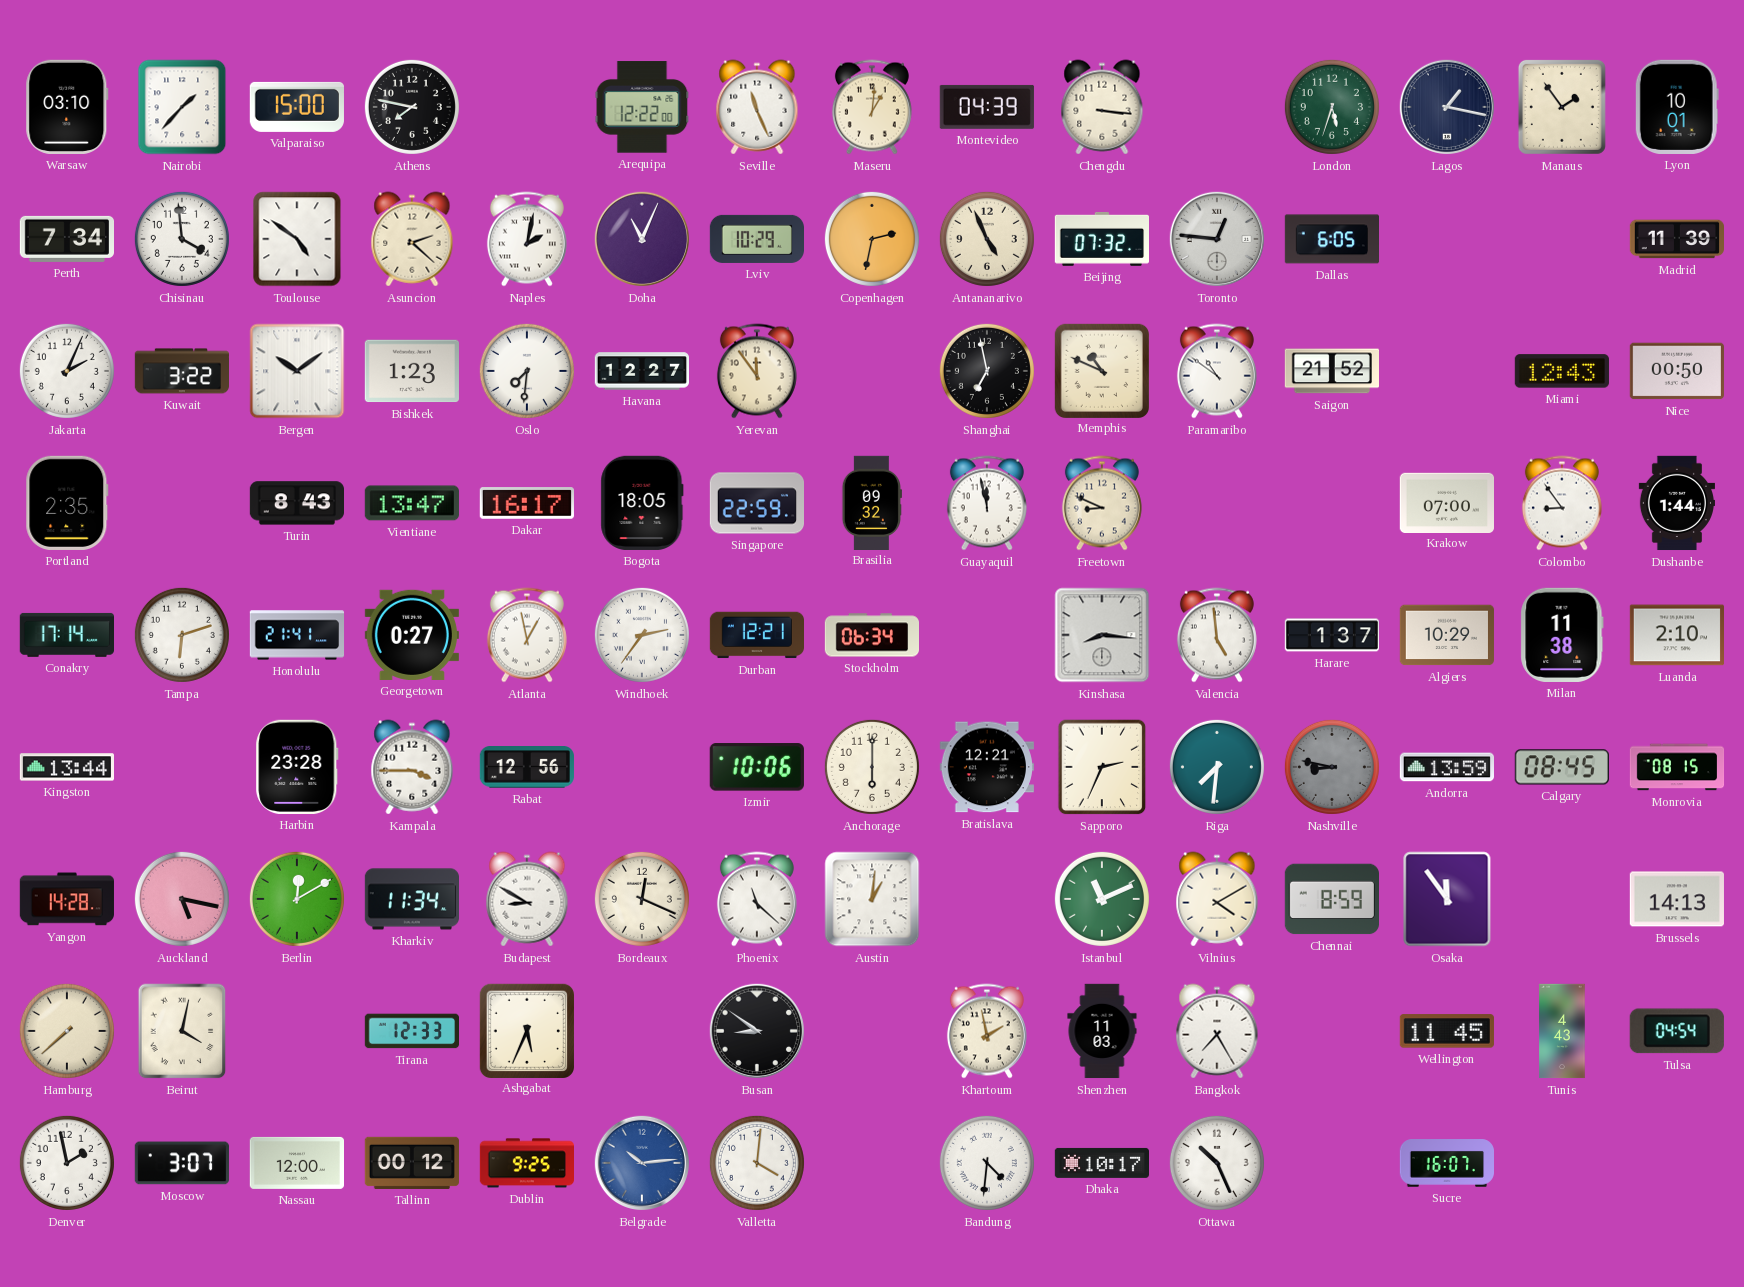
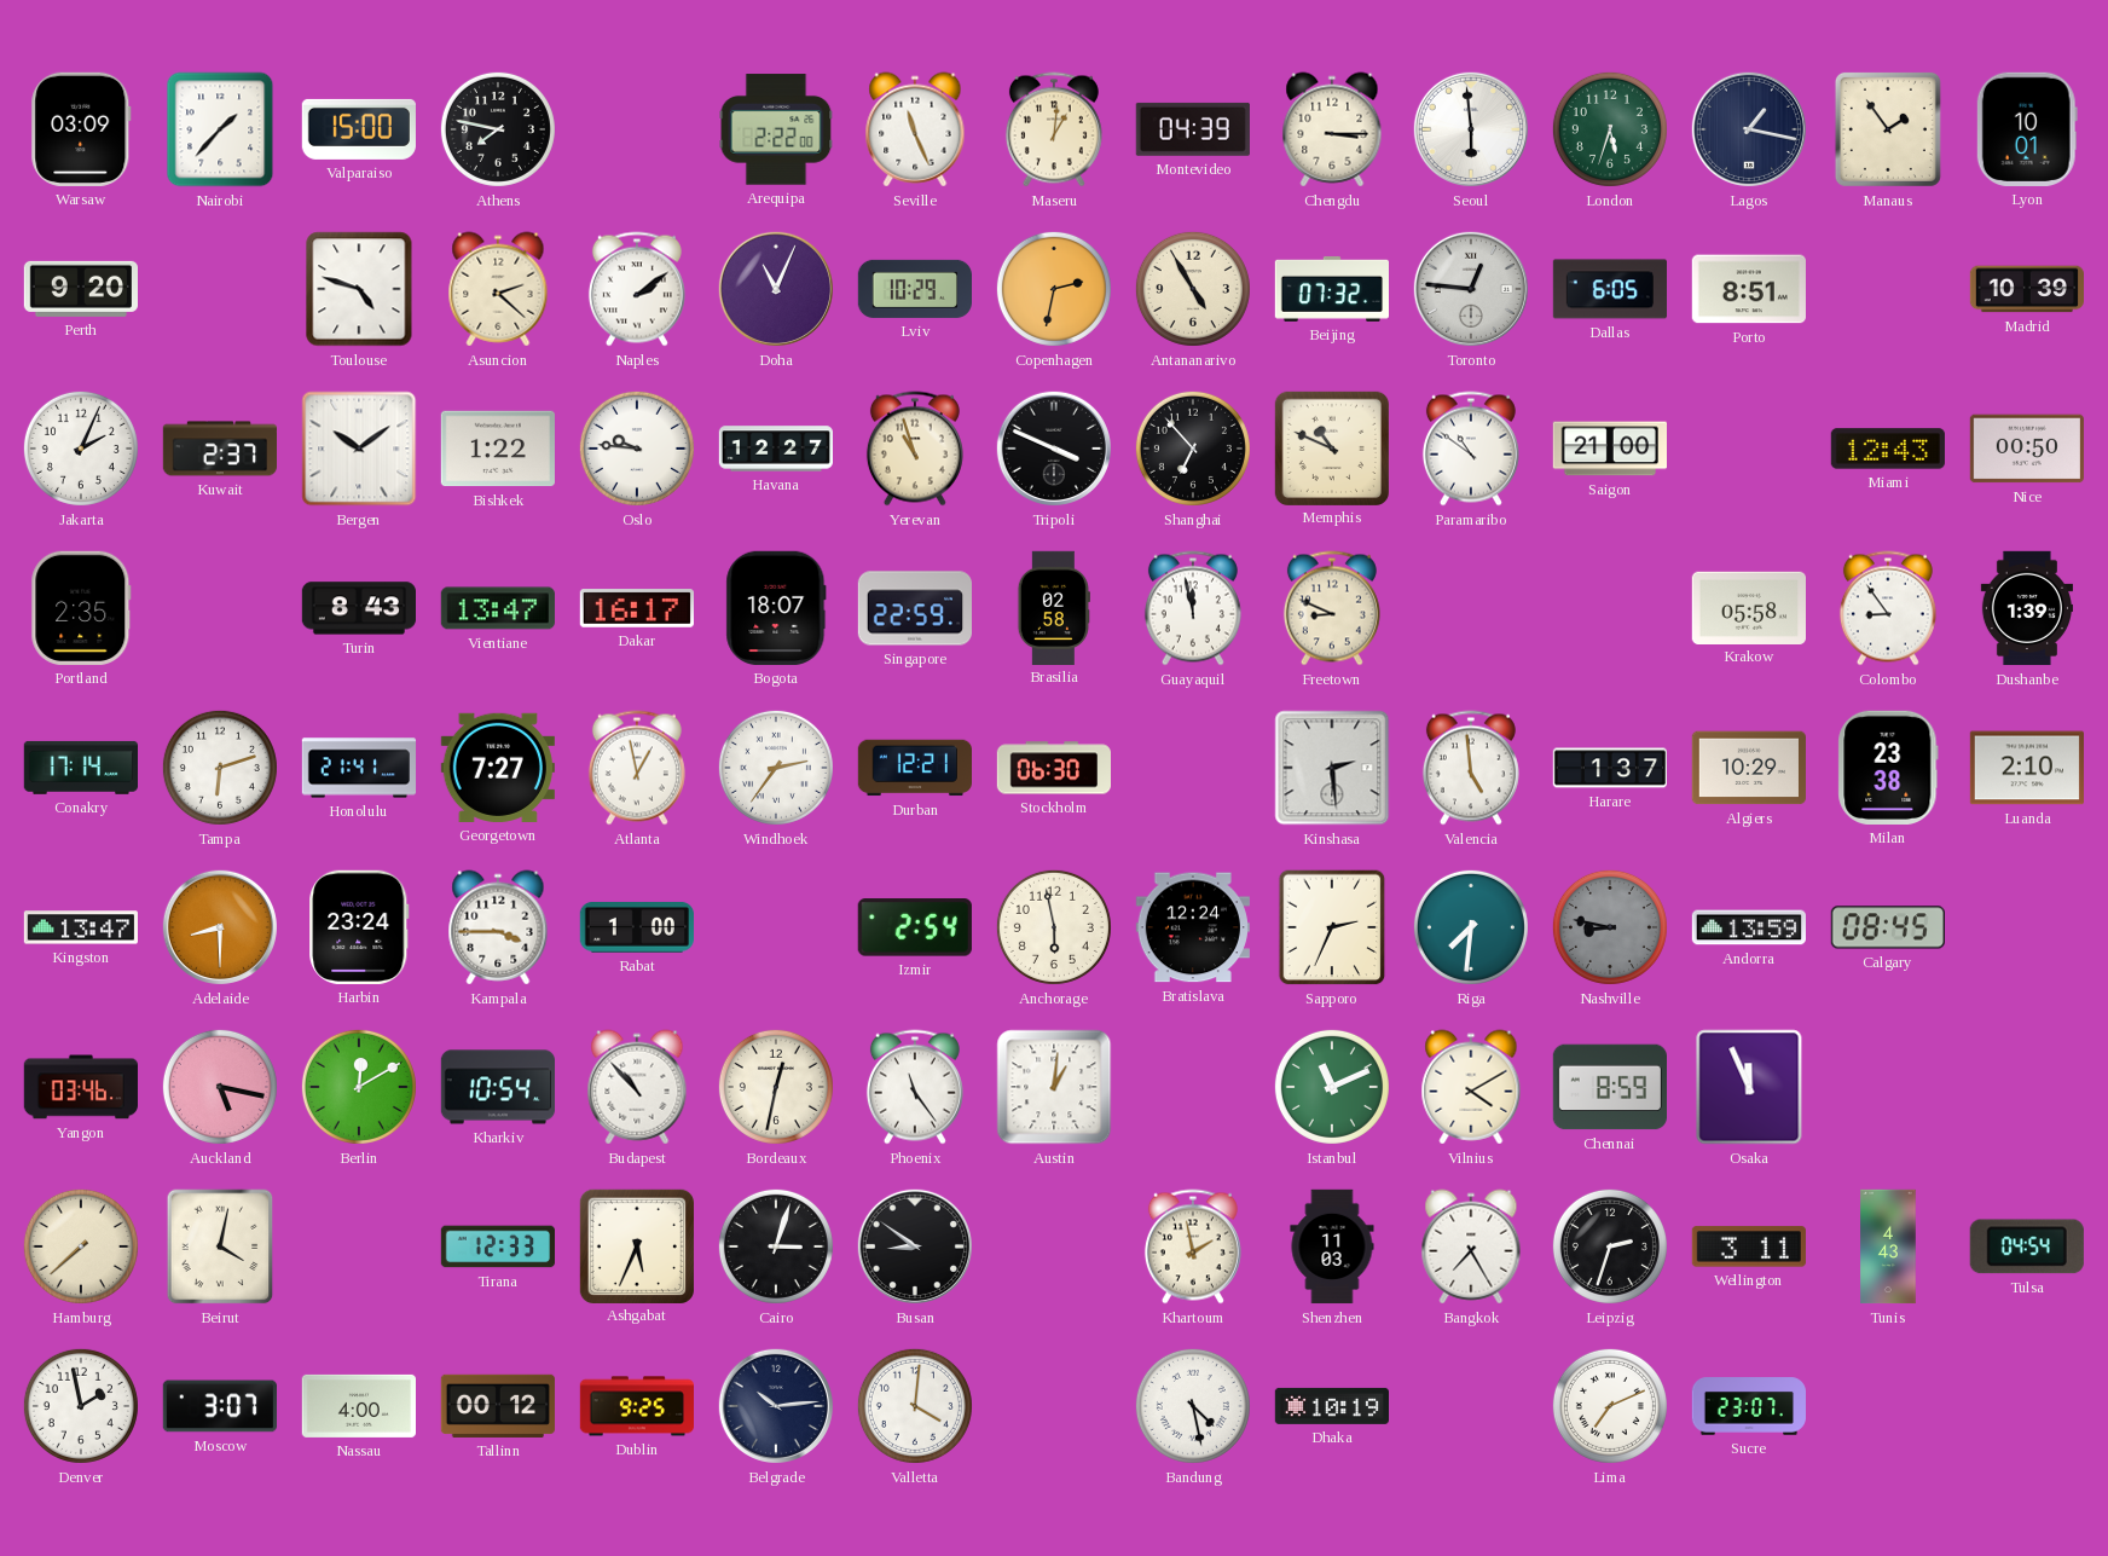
Warsaw: 03:10 -> 03:09 (81, 129)
Arequipa: 12:22 -> 2:22 (776, 129)
Chengdu: 3:16 -> 3:15 (1332, 129)
Seoul: none -> 5:59 (1471, 129)
Perth: 7:34 -> 9:20 (80, 289)
Chisinau: 3:59 -> none (182, 239)
Toulouse: 4:51 -> 4:48 (359, 289)
Naples: 2:02 -> 2:09 (637, 289)
Antananarivo: 4:56 -> 4:55 (1193, 289)
Porto: none -> 8:51 (1749, 289)
Madrid: 11:39 -> 10:39 (2026, 289)
Kuwait: 3:22 -> 2:37 (219, 449)
Bishkek: 1:23 -> 1:22 (497, 449)
Oslo: 7:31 -> 9:46 (637, 449)
Yerevan: 11:54 -> 10:57 (915, 449)
Tripoli: none -> 3:49 (1054, 449)
Shanghai: 6:58 -> 6:53 (1193, 449)
Saigon: 21:52 -> 21:00 (1609, 449)
Bogota: 18:05 -> 18:07 (776, 608)
Brasilia: 09:32 -> 02:58 (1054, 607)
Krakow: 07:00 -> 05:58 (1748, 607)
Dushanbe: 1:44 -> 1:39 (2026, 608)
Georgetown: 0:27 -> 7:27 (498, 768)
Stockholm: 06:34 -> 06:30 (1053, 768)
Kinshasa: 8:16 -> 2:29 (1332, 768)
Milan: 11:38 -> 23:38 (1888, 768)
Kingston: 13:44 -> 13:47 (80, 927)
Adelaide: none -> 8:30 (220, 927)
Harbin: 23:28 -> 23:24 (359, 927)
Rabat: 12:56 -> 1:00 (637, 927)
Izmir: 10:06 -> 2:54 (915, 927)
Anchorage: 6:00 -> 5:58 (1054, 927)
Bratislava: 12:21 -> 12:24 (1193, 927)
Monrovia: 08:15 -> none (1677, 767)
Yangon: 14:28 -> 03:46 (81, 1087)
Kharkiv: 11:34 -> 10:54 (497, 1087)
Budapest: 8:50 -> 10:53 (637, 1087)
Bordeaux: 12:19 -> 12:32 (776, 1087)
Phoenix: 11:22 -> 11:24 (915, 1087)
Osaka: 11:54 -> 11:56 (1749, 1087)
Brussels: 14:13 -> none (1677, 899)
Cairo: none -> 3:03 (776, 1246)
Leipzig: none -> 2:33 (1610, 1246)
Wellington: 11:45 -> 3:11 (1749, 1246)
Nassau: 12:00 -> 4:00 (358, 1406)
Belgrade dial: blue -> navy (776, 1406)
Bandung: 4:31 -> 4:28 (1193, 1406)
Dhaka: 10:17 -> 10:19 (1331, 1406)
Ottawa: 10:26 -> none (1217, 1163)
Lima: none -> 7:11 (1610, 1406)
Sucre: 16:07 -> 23:07 (1749, 1406)
